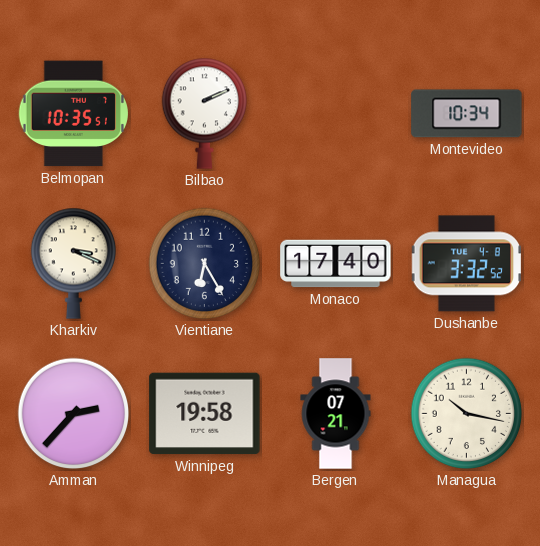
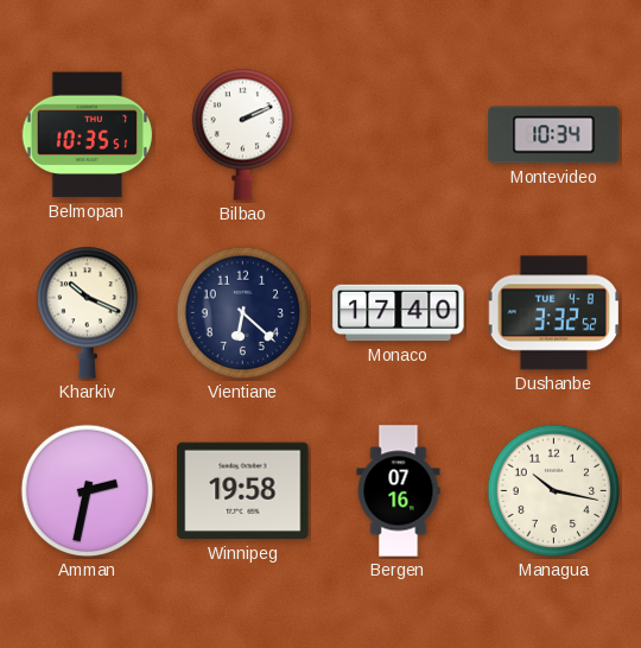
Kharkiv: 3:19 -> 10:19 (87, 312)
Vientiane: 6:25 -> 6:22 (243, 313)
Amman: 2:37 -> 2:32 (88, 491)
Bergen: 07:21 -> 07:16 (399, 491)
